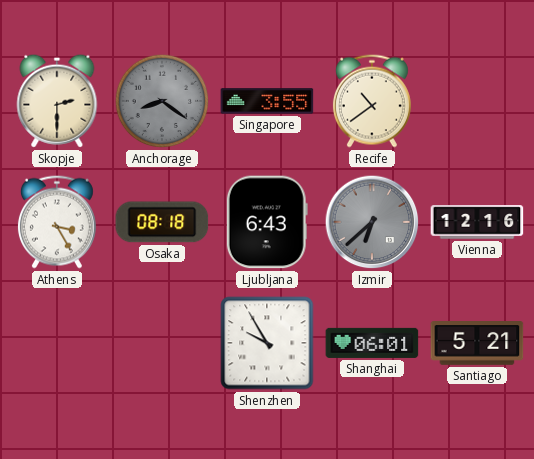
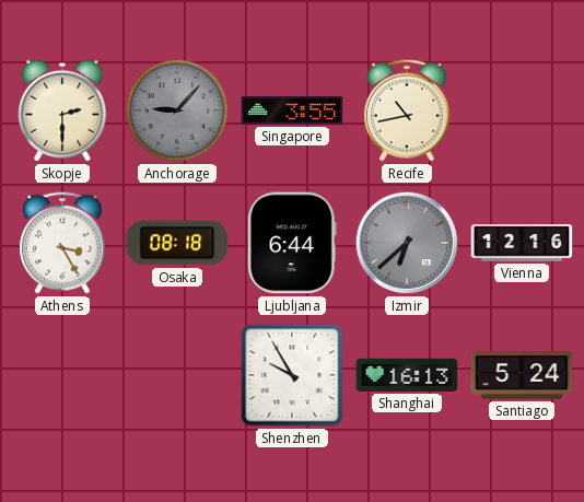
Anchorage: 8:21 -> 9:07 (177, 110)
Recife: 10:39 -> 10:43 (407, 110)
Ljubljana: 6:43 -> 6:44 (292, 243)
Shanghai: 06:01 -> 16:13 (407, 375)
Santiago: 5:21 -> 5:24 (522, 376)
